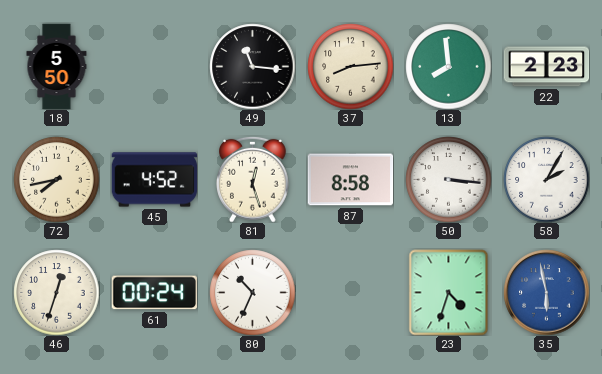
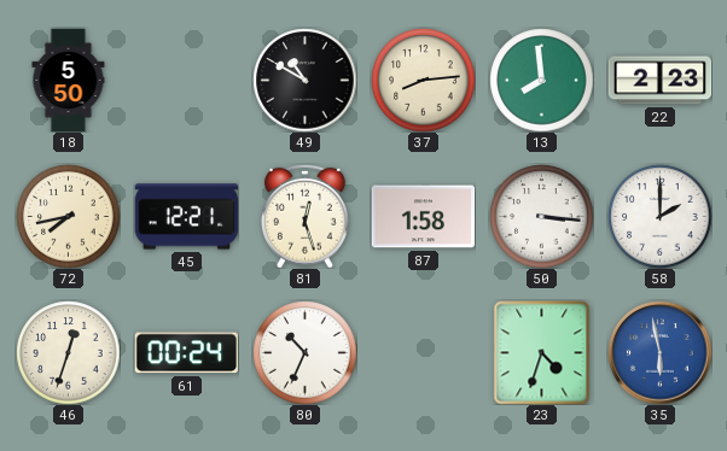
49: 11:16 -> 10:50 (304, 80)
45: 4:52 -> 12:21 (186, 217)
87: 8:58 -> 1:58 (423, 217)
58: 2:05 -> 2:00 (659, 216)
